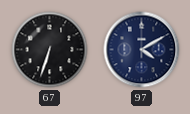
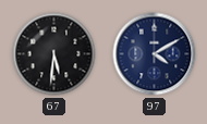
67: 6:33 -> 5:31 (54, 54)
